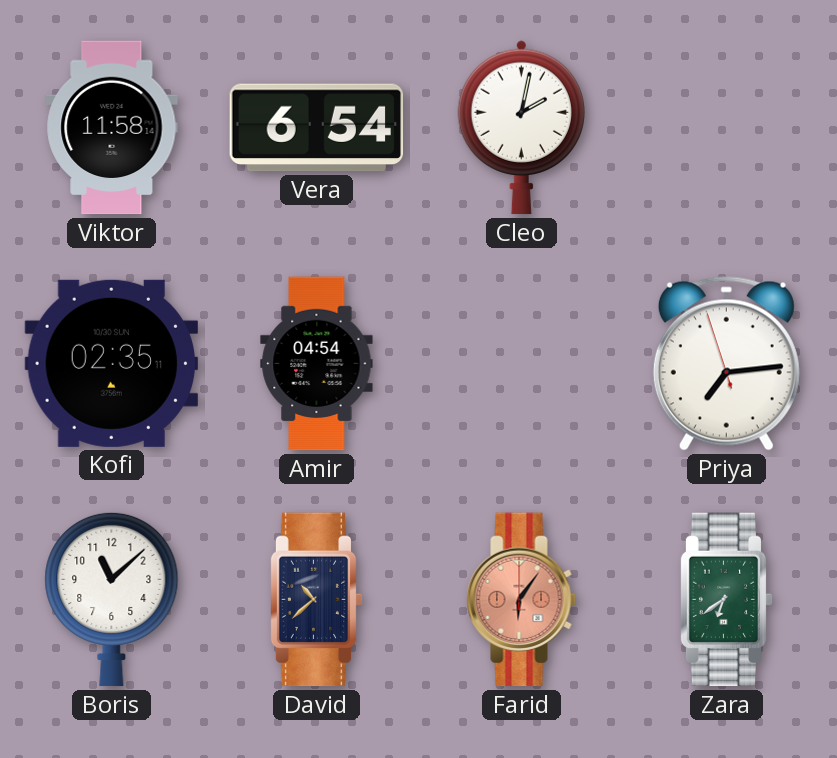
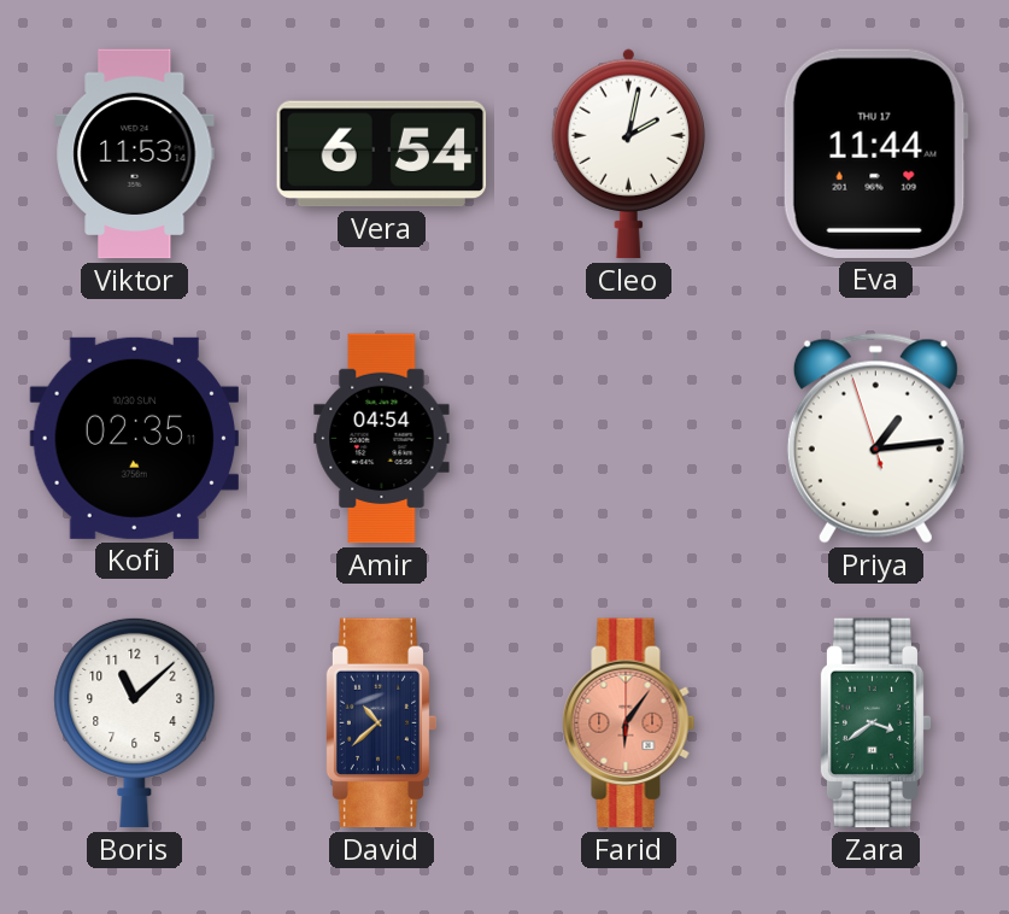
Viktor: 11:58 -> 11:53 (135, 154)
Eva: none -> 11:44 (875, 153)
Priya: 7:13 -> 1:13 (875, 439)
Zara: 6:39 -> 3:39 (875, 723)
